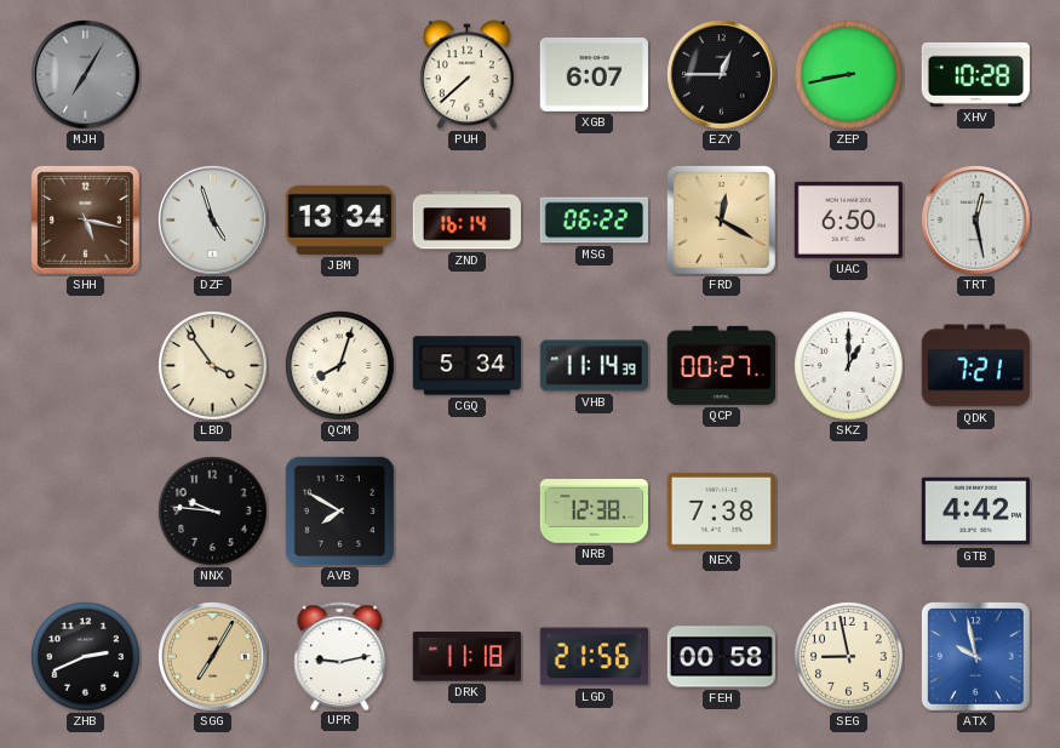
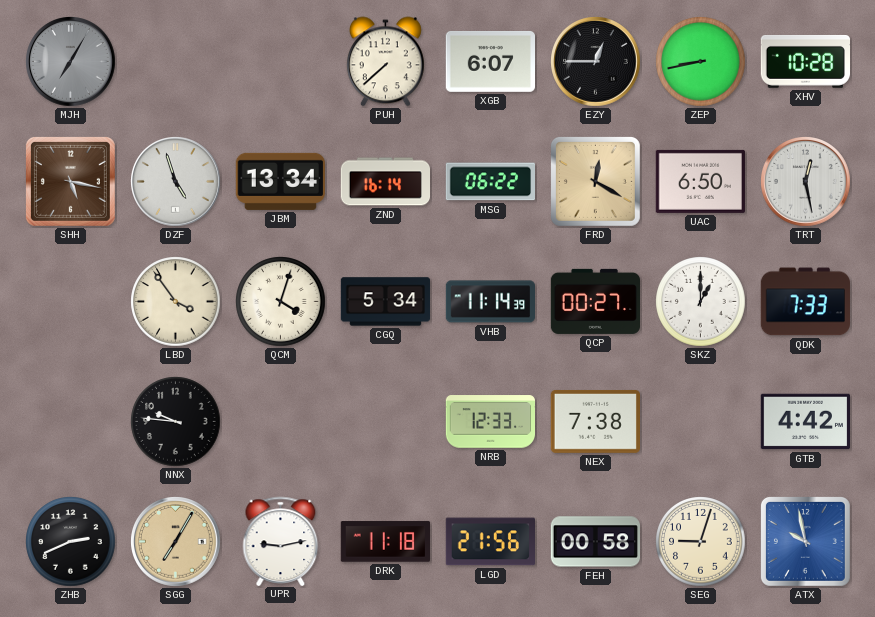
QCM: 8:03 -> 4:03 (281, 302)
QDK: 7:21 -> 7:33 (805, 302)
AVB: 7:50 -> none (339, 510)
NRB: 12:38 -> 12:33 (490, 422)
SEG: 8:58 -> 9:03 (701, 542)
